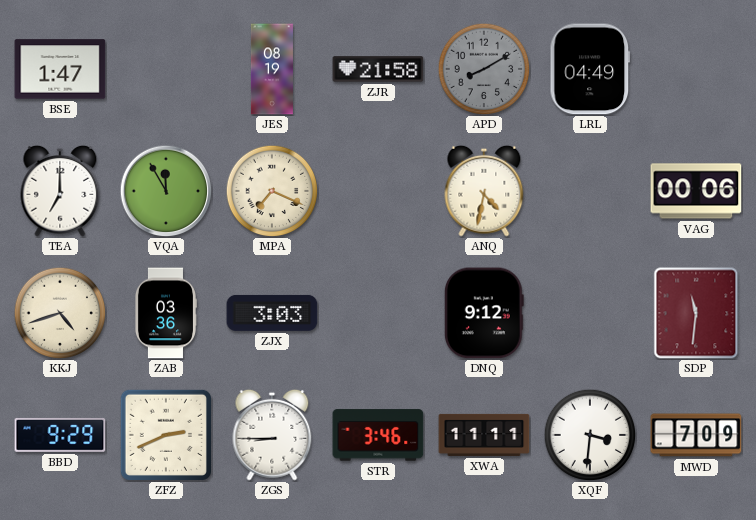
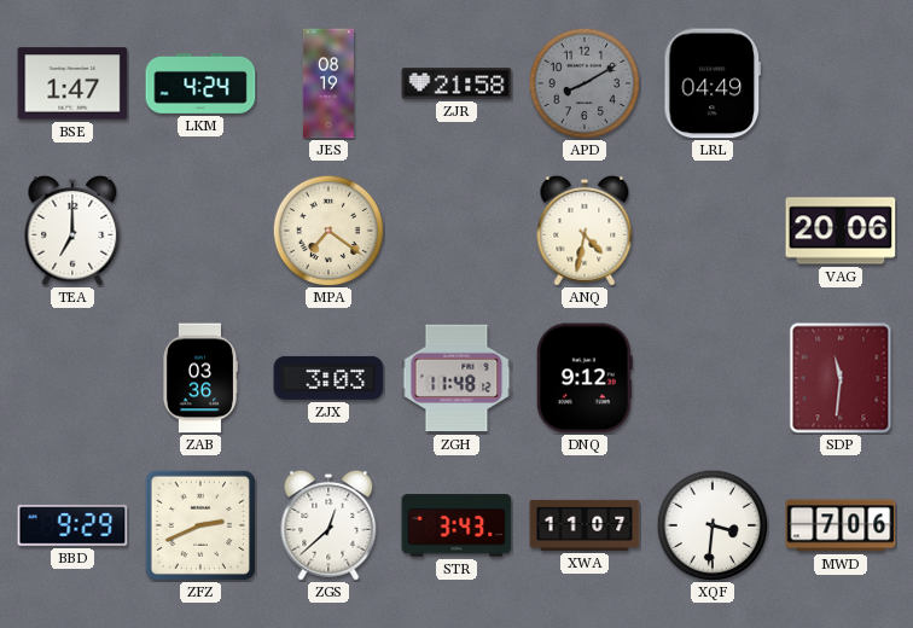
LKM: none -> 4:24 (200, 83)
VQA: 11:55 -> none (166, 191)
MPA: 7:19 -> 7:21 (328, 231)
VAG: 00:06 -> 20:06 (841, 231)
KKJ: 4:42 -> none (60, 313)
ZGH: none -> 11:48 (456, 378)
ZGS: 8:45 -> 12:38 (328, 525)
STR: 3:46 -> 3:43 (456, 525)
XWA: 11:11 -> 11:07 (585, 525)
MWD: 7:09 -> 7:06 (841, 525)
